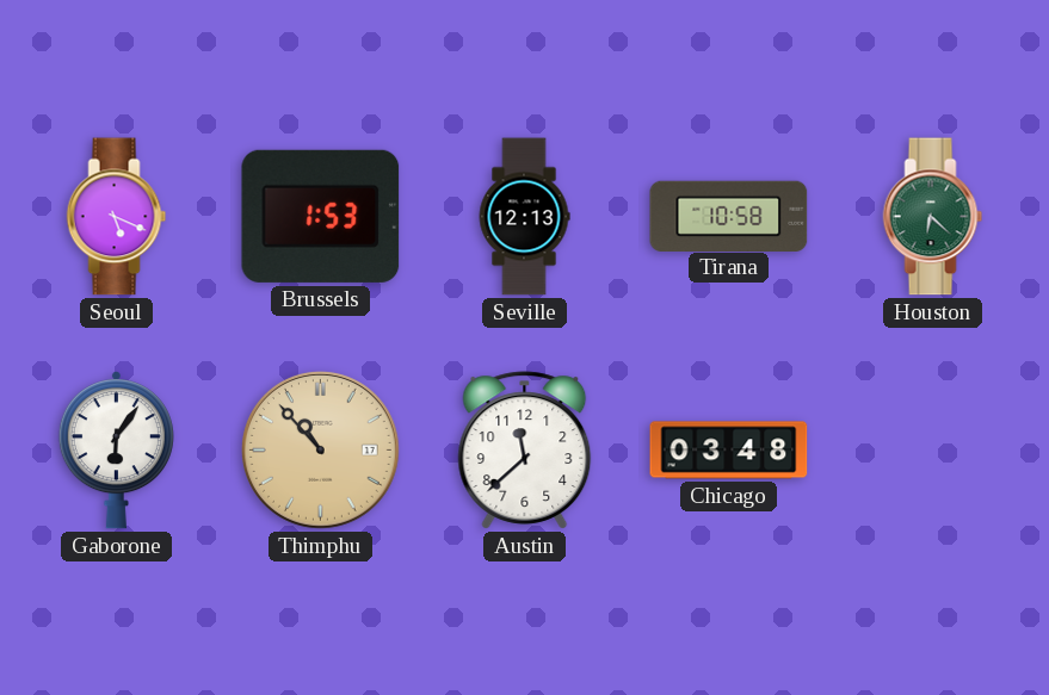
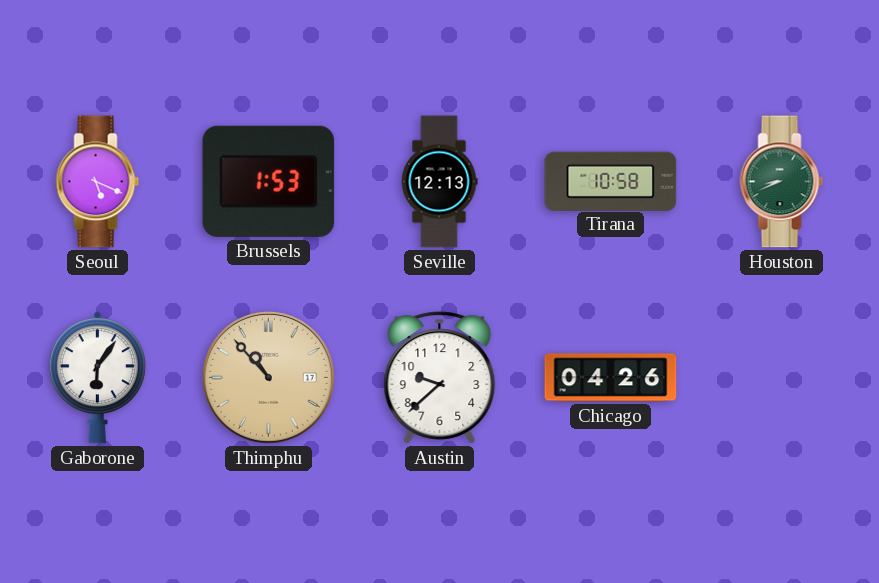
Houston: 6:22 -> 8:41 (782, 182)
Austin: 11:38 -> 9:38 (440, 378)
Chicago: 03:48 -> 04:26 (611, 378)
